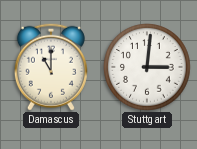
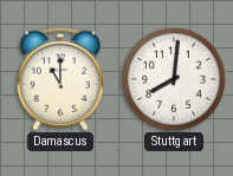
Stuttgart: 3:01 -> 8:01 (174, 79)
